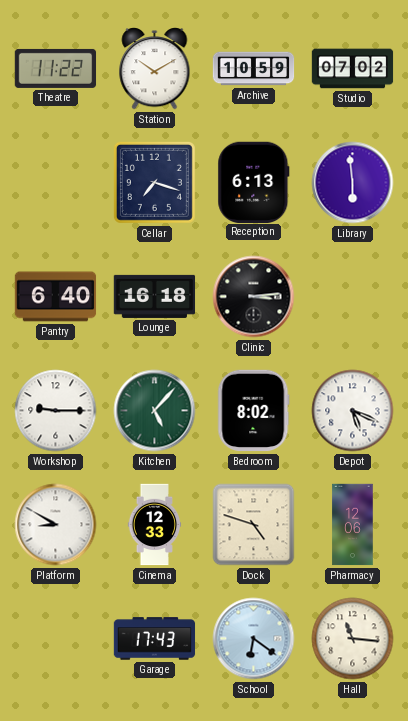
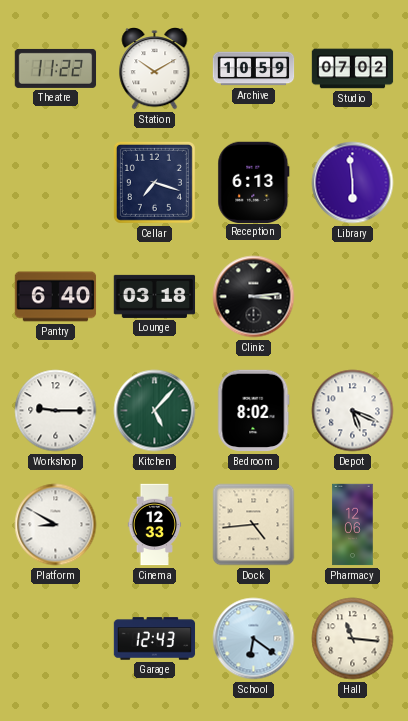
Lounge: 16:18 -> 03:18 (155, 296)
Dock: 4:48 -> 4:44 (254, 525)
Garage: 17:43 -> 12:43 (155, 639)
